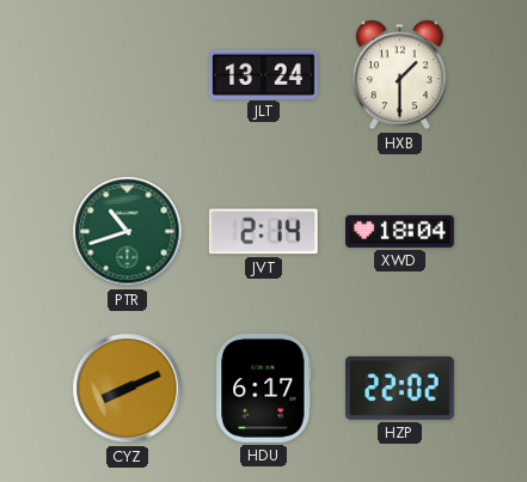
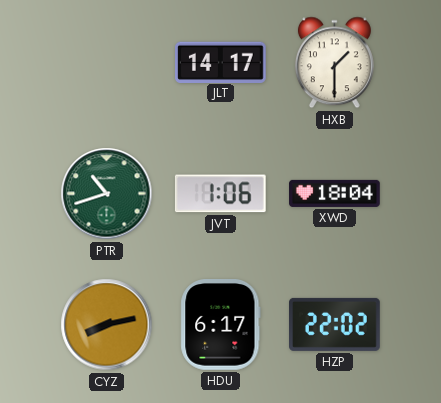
JLT: 13:24 -> 14:17 (221, 62)
JVT: 2:14 -> 1:06 (220, 194)
CYZ: 8:11 -> 8:13 (107, 325)
